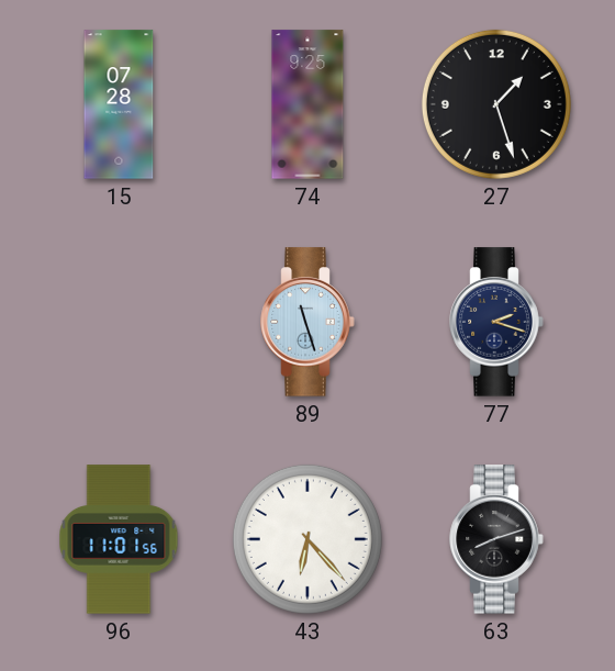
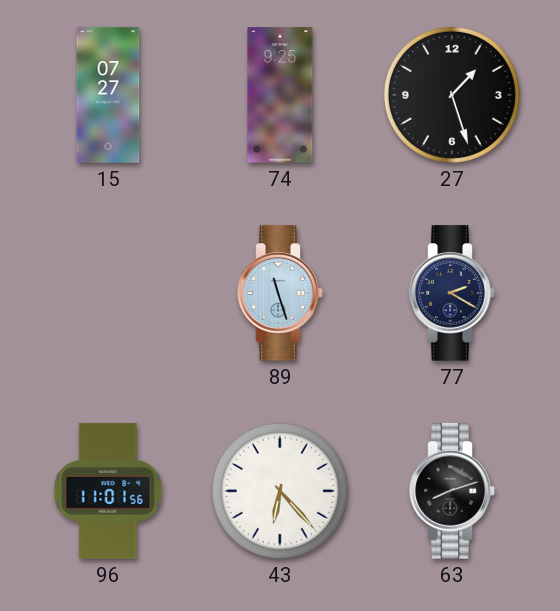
15: 07:28 -> 07:27 (108, 95)
77: 2:18 -> 2:20 (452, 293)
